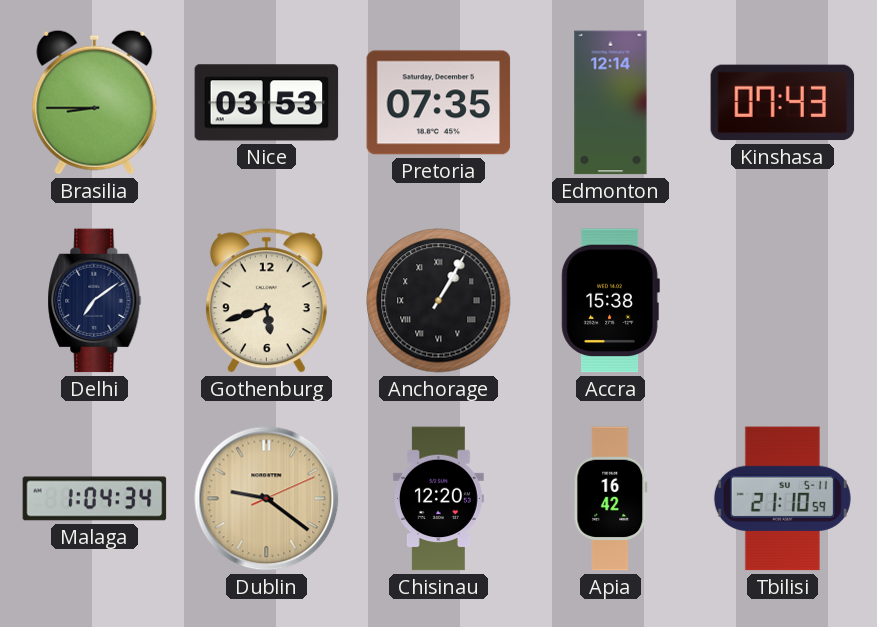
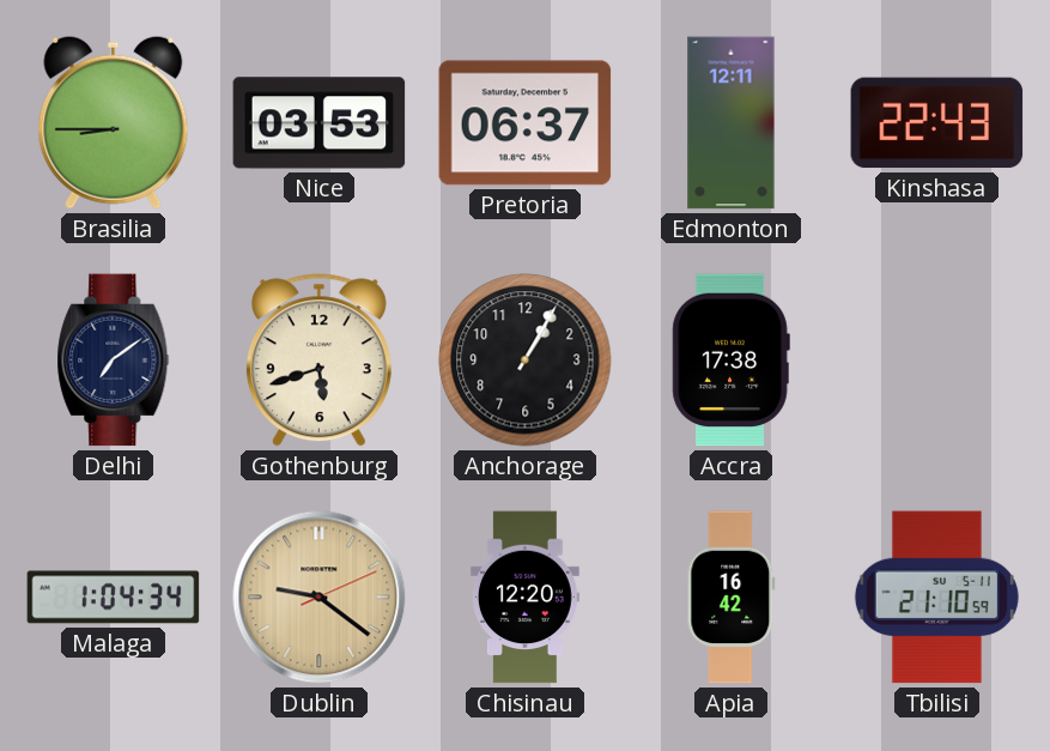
Pretoria: 07:35 -> 06:37 (526, 123)
Edmonton: 12:14 -> 12:11 (732, 123)
Kinshasa: 07:43 -> 22:43 (937, 123)
Anchorage numerals: Roman -> Arabic (526, 361)
Accra: 15:38 -> 17:38 (730, 361)
